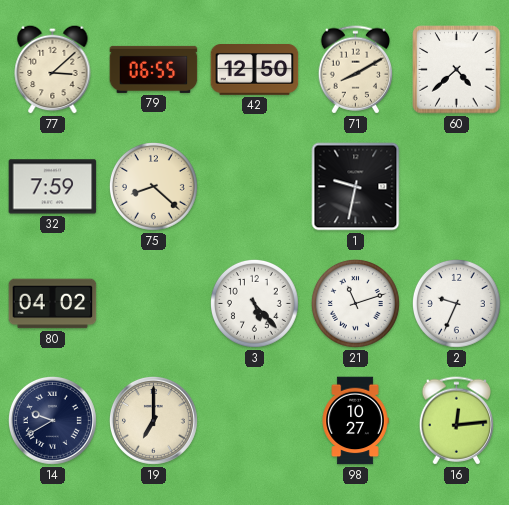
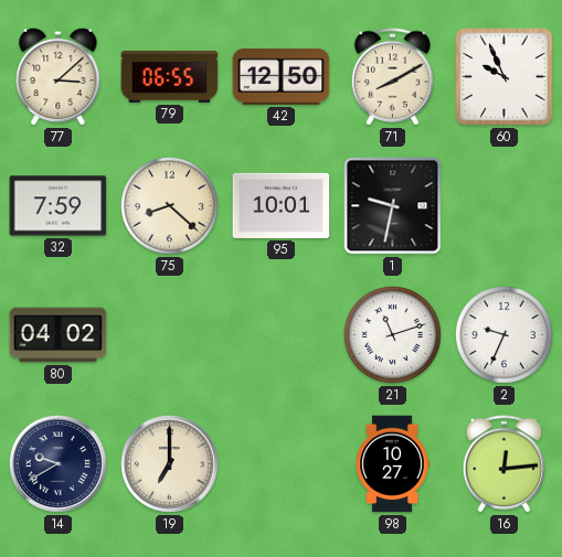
60: 4:38 -> 9:56 (505, 77)
95: none -> 10:01 (282, 205)
3: 5:23 -> none (254, 303)
